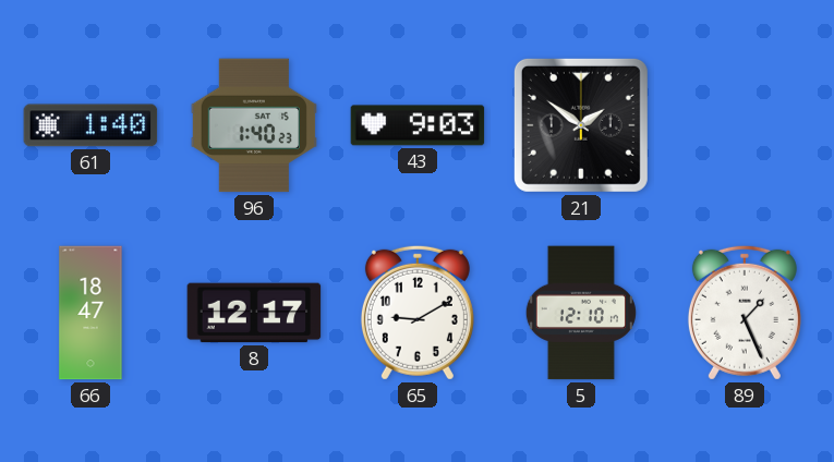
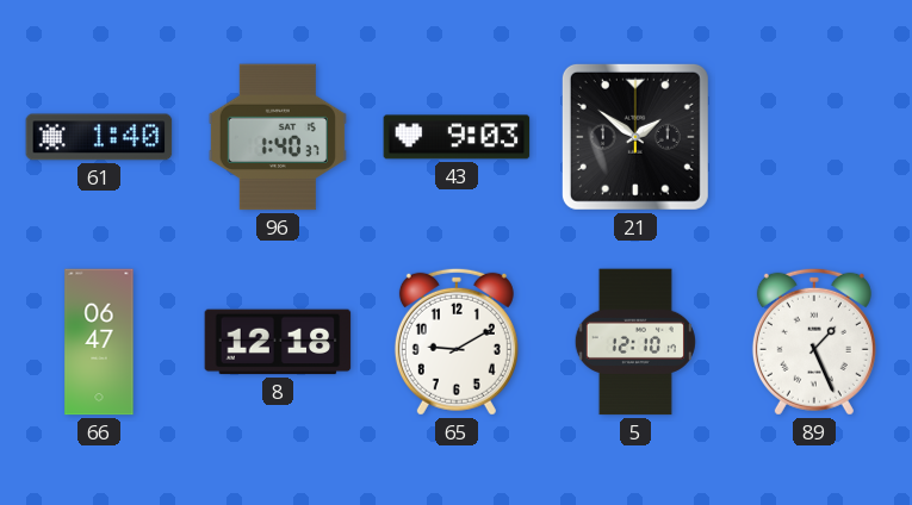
96: 1:40:23 -> 1:40:37 (278, 137)
66: 18:47 -> 06:47 (99, 342)
8: 12:17 -> 12:18 (278, 342)
